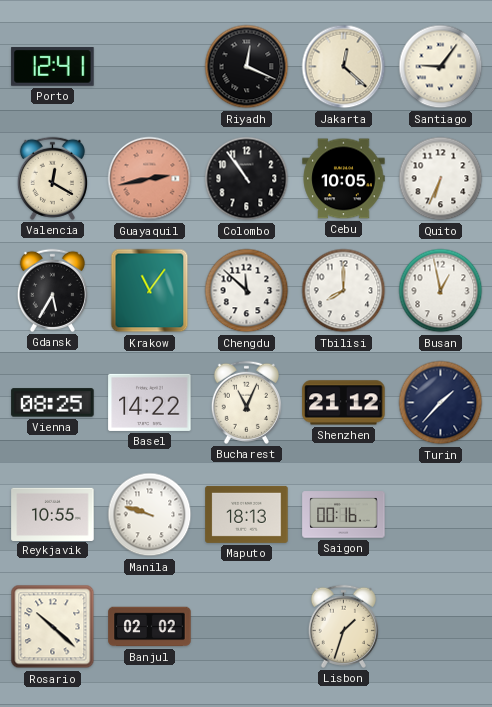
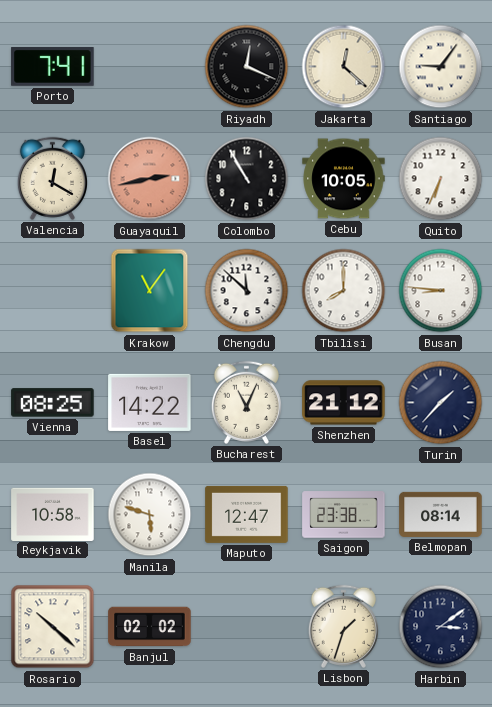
Porto: 12:41 -> 7:41 (53, 67)
Colombo: 10:54 -> 10:55 (247, 179)
Gdansk: 5:35 -> none (52, 290)
Busan: 12:58 -> 8:46 (441, 291)
Reykjavik: 10:55 -> 10:58 (53, 514)
Manila: 9:48 -> 5:48 (150, 515)
Maputo: 18:13 -> 12:47 (247, 514)
Saigon: 00:16 -> 23:38 (344, 515)
Belmopan: none -> 08:14 (441, 514)
Harbin: none -> 3:09 (441, 627)
